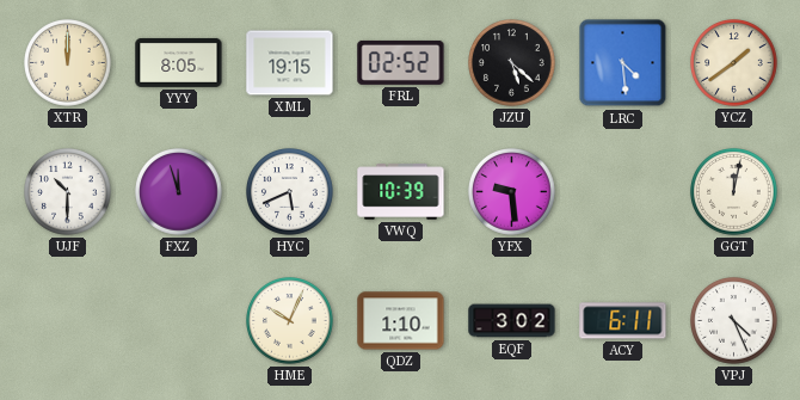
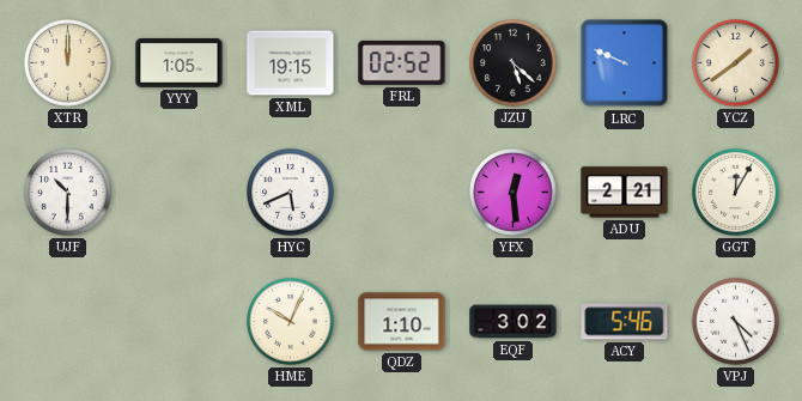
YYY: 8:05 -> 1:05 (180, 62)
LRC: 4:29 -> 9:49 (625, 63)
FXZ: 11:57 -> none (179, 192)
VWQ: 10:39 -> none (401, 192)
YFX: 9:29 -> 12:29 (514, 193)
ADU: none -> 2:21 (625, 193)
GGT: 12:02 -> 12:05 (736, 193)
ACY: 6:11 -> 5:46 (625, 322)
